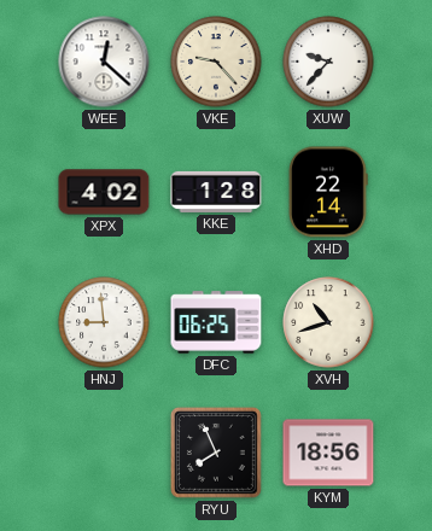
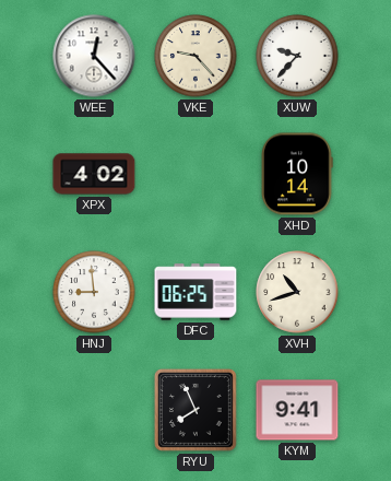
WEE: 12:22 -> 12:23 (94, 56)
KKE: 1:28 -> none (216, 192)
XHD: 22:14 -> 10:14 (298, 174)
KYM: 18:56 -> 9:41 (297, 410)
